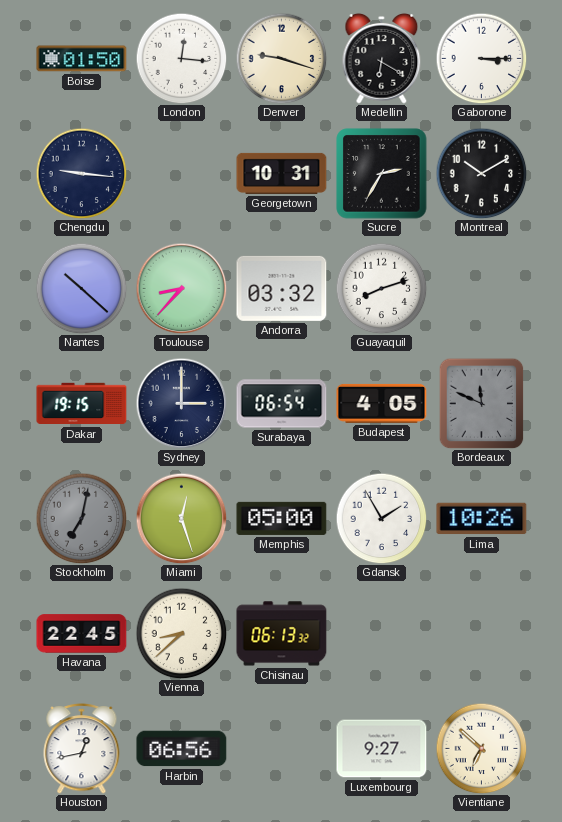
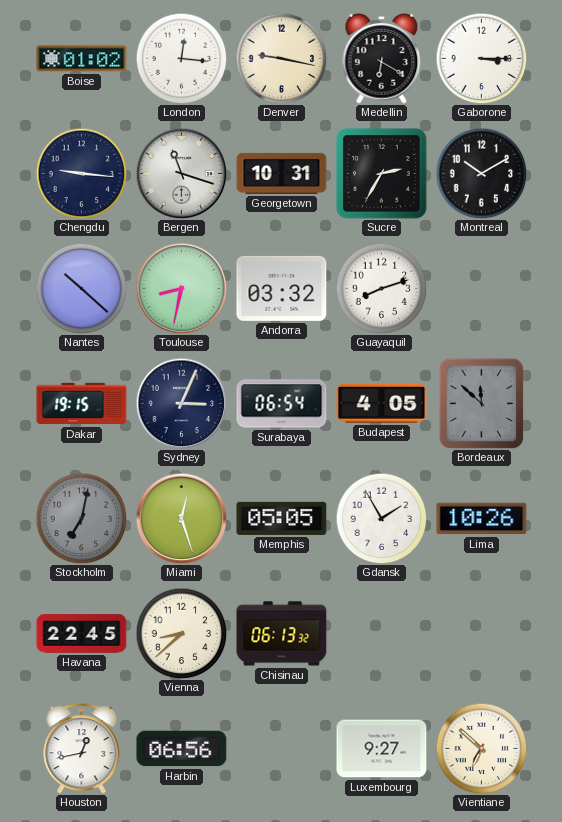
Boise: 01:50 -> 01:02 (82, 59)
Denver: 9:18 -> 9:17 (281, 58)
Bergen: none -> 11:18 (181, 173)
Toulouse: 8:37 -> 8:32 (181, 288)
Sydney: 3:00 -> 3:04 (181, 403)
Bordeaux: 11:49 -> 11:52 (482, 403)
Memphis: 05:00 -> 05:05 (282, 518)
